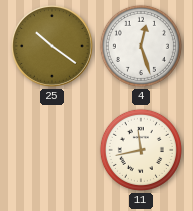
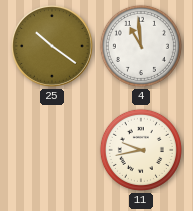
4: 12:27 -> 10:59 (141, 46)
11: 11:43 -> 9:43 (141, 150)
